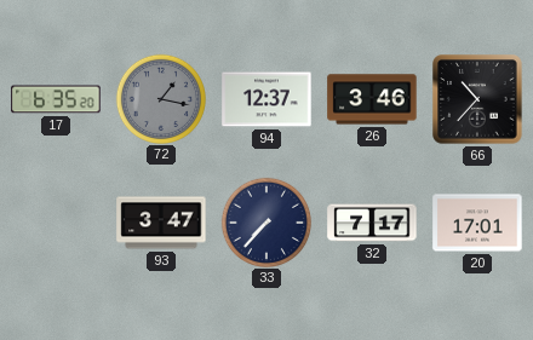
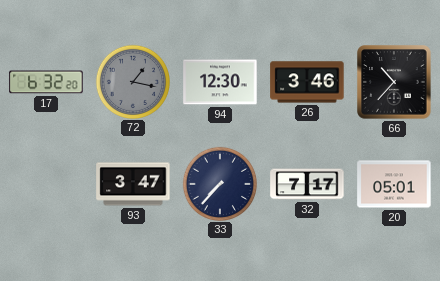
17: 6:35 -> 6:32 (46, 82)
94: 12:37 -> 12:30 (220, 82)
20: 17:01 -> 05:01 (394, 184)
